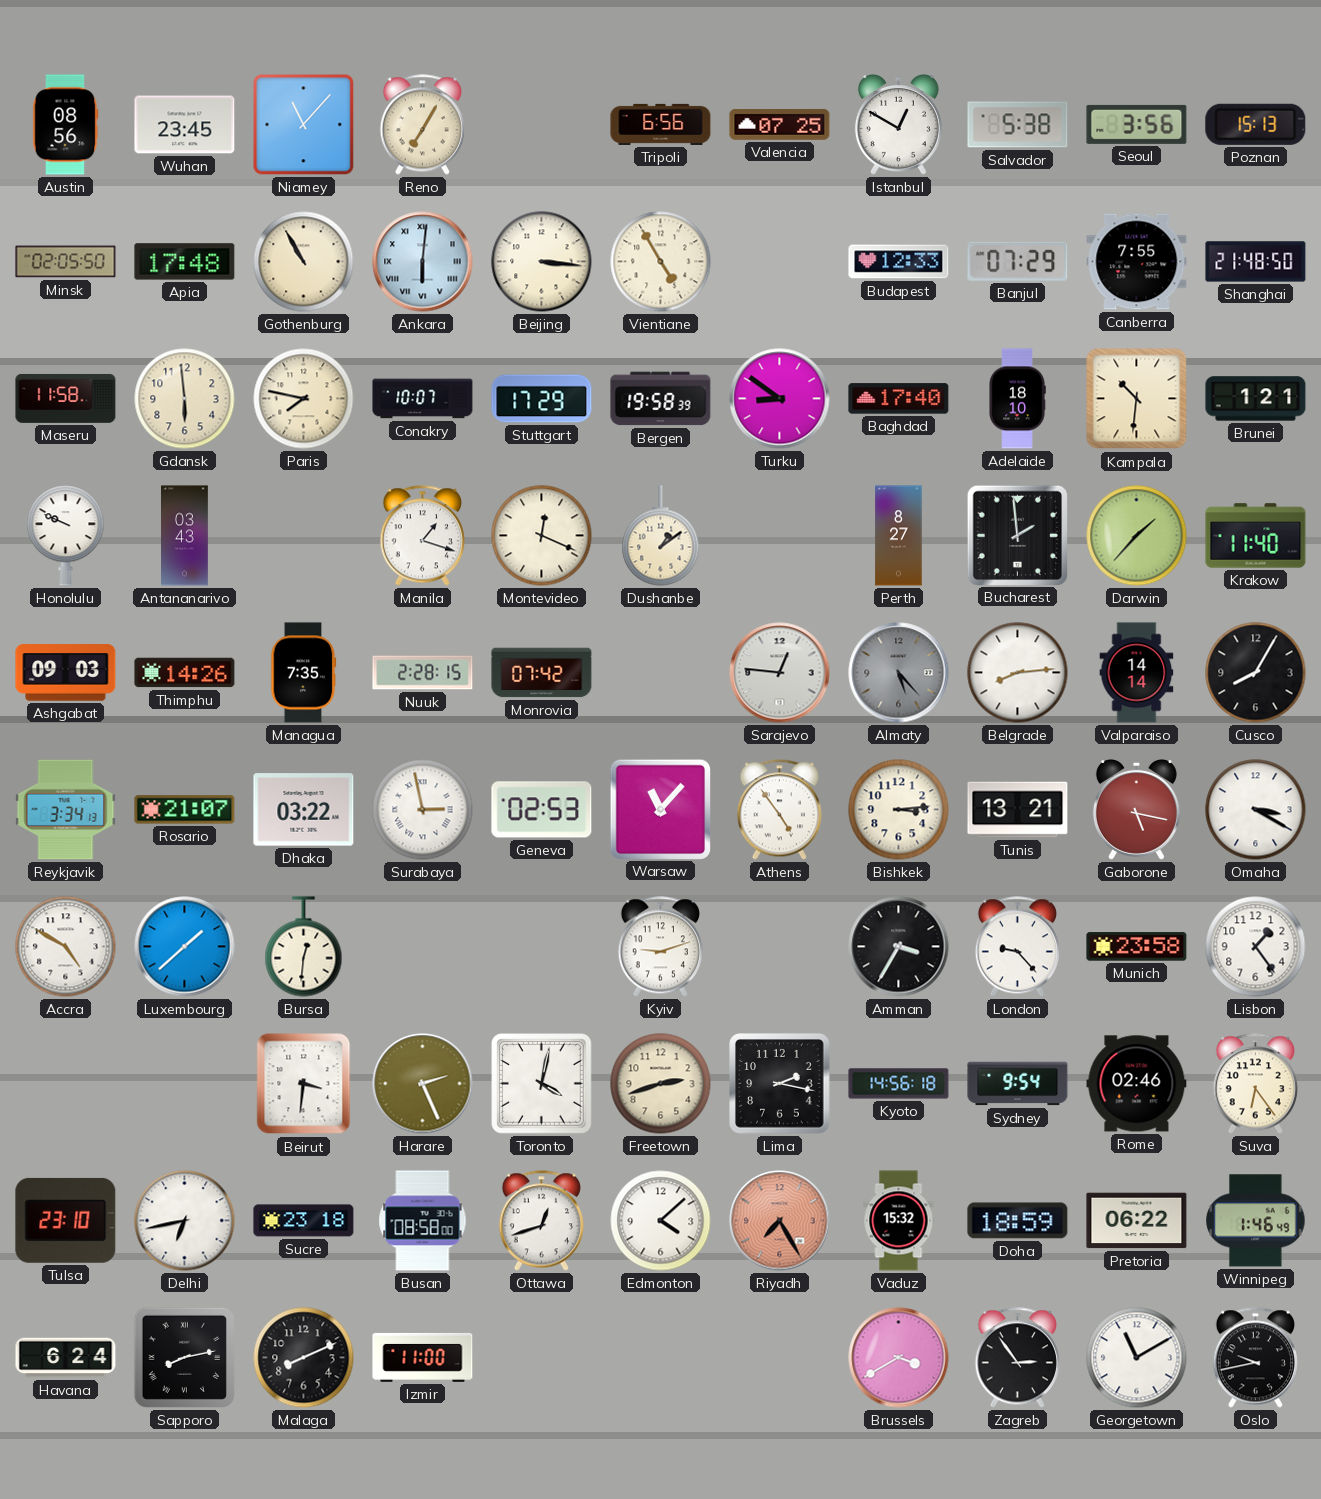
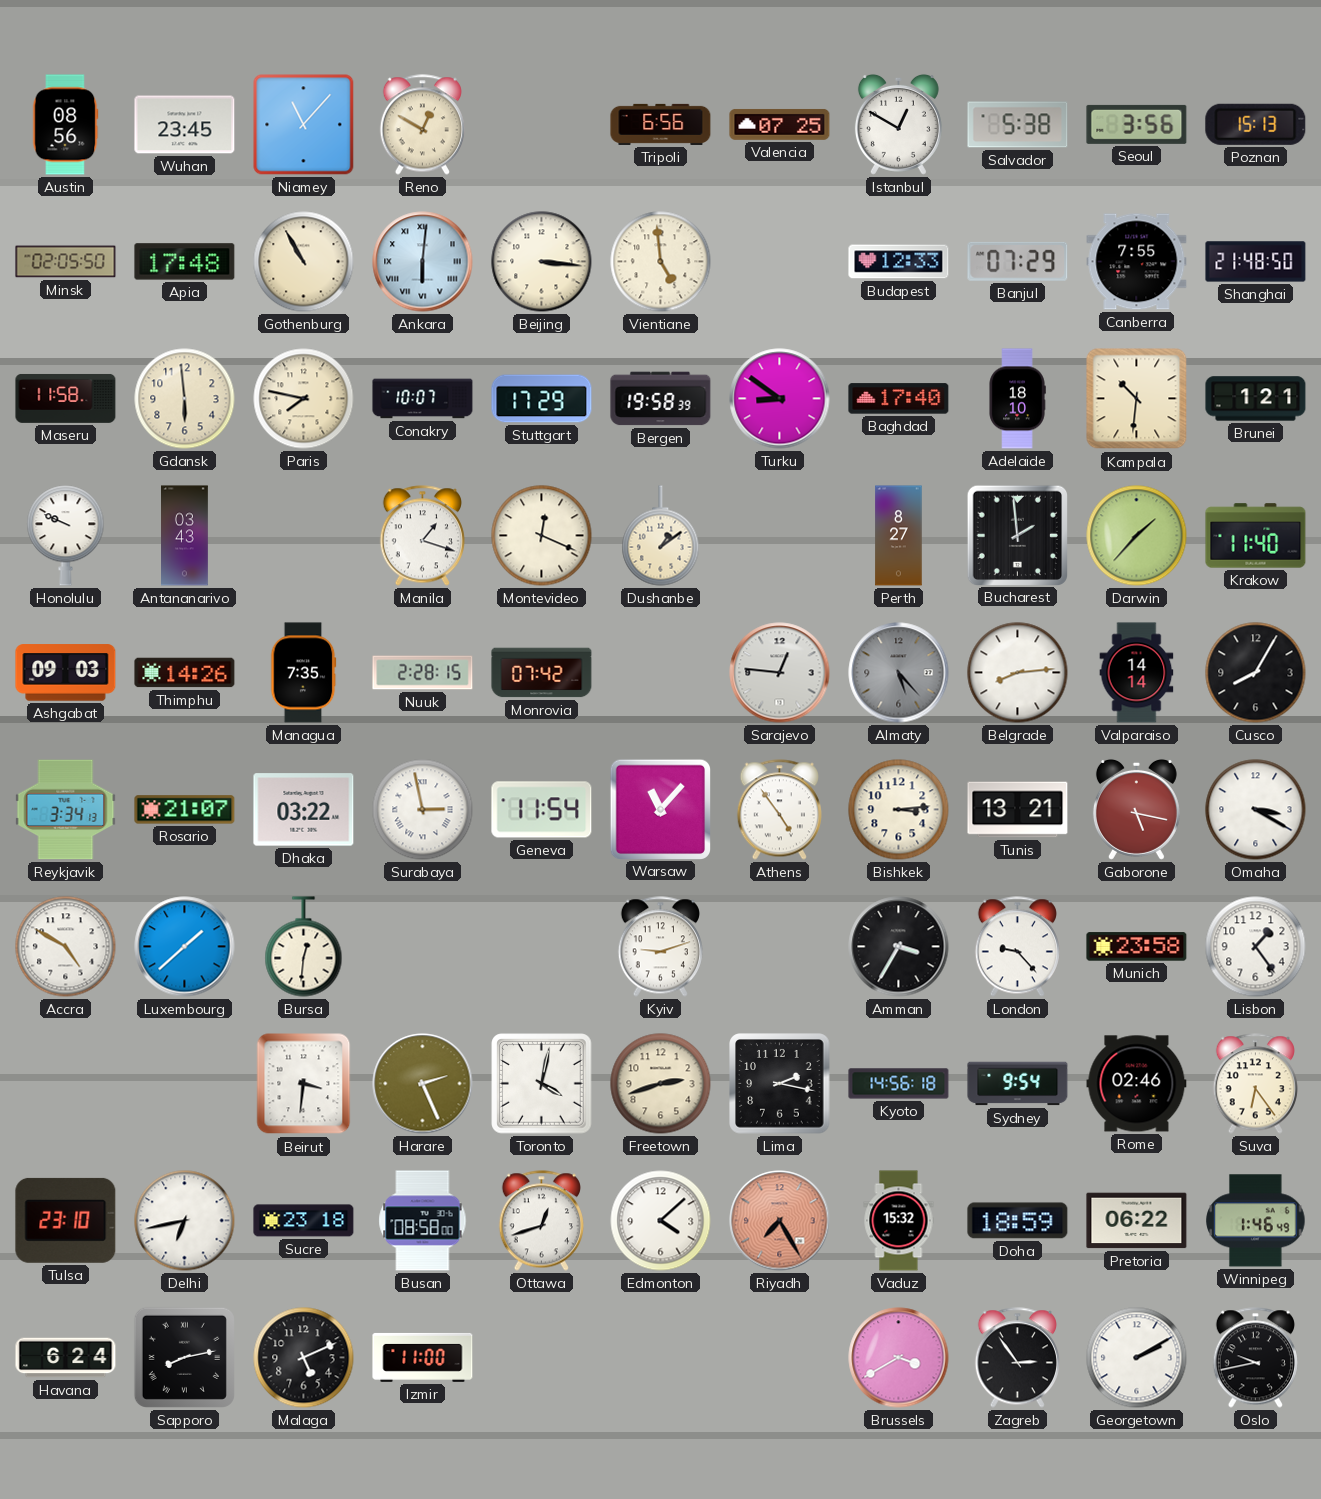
Reno: 7:05 -> 12:50 (422, 125)
Vientiane: 4:55 -> 4:59 (661, 262)
Geneva: 02:53 -> 11:54 (542, 810)
Malaga: 8:11 -> 5:11 (304, 1358)
Georgetown: 11:10 -> 2:10 (1137, 1358)
